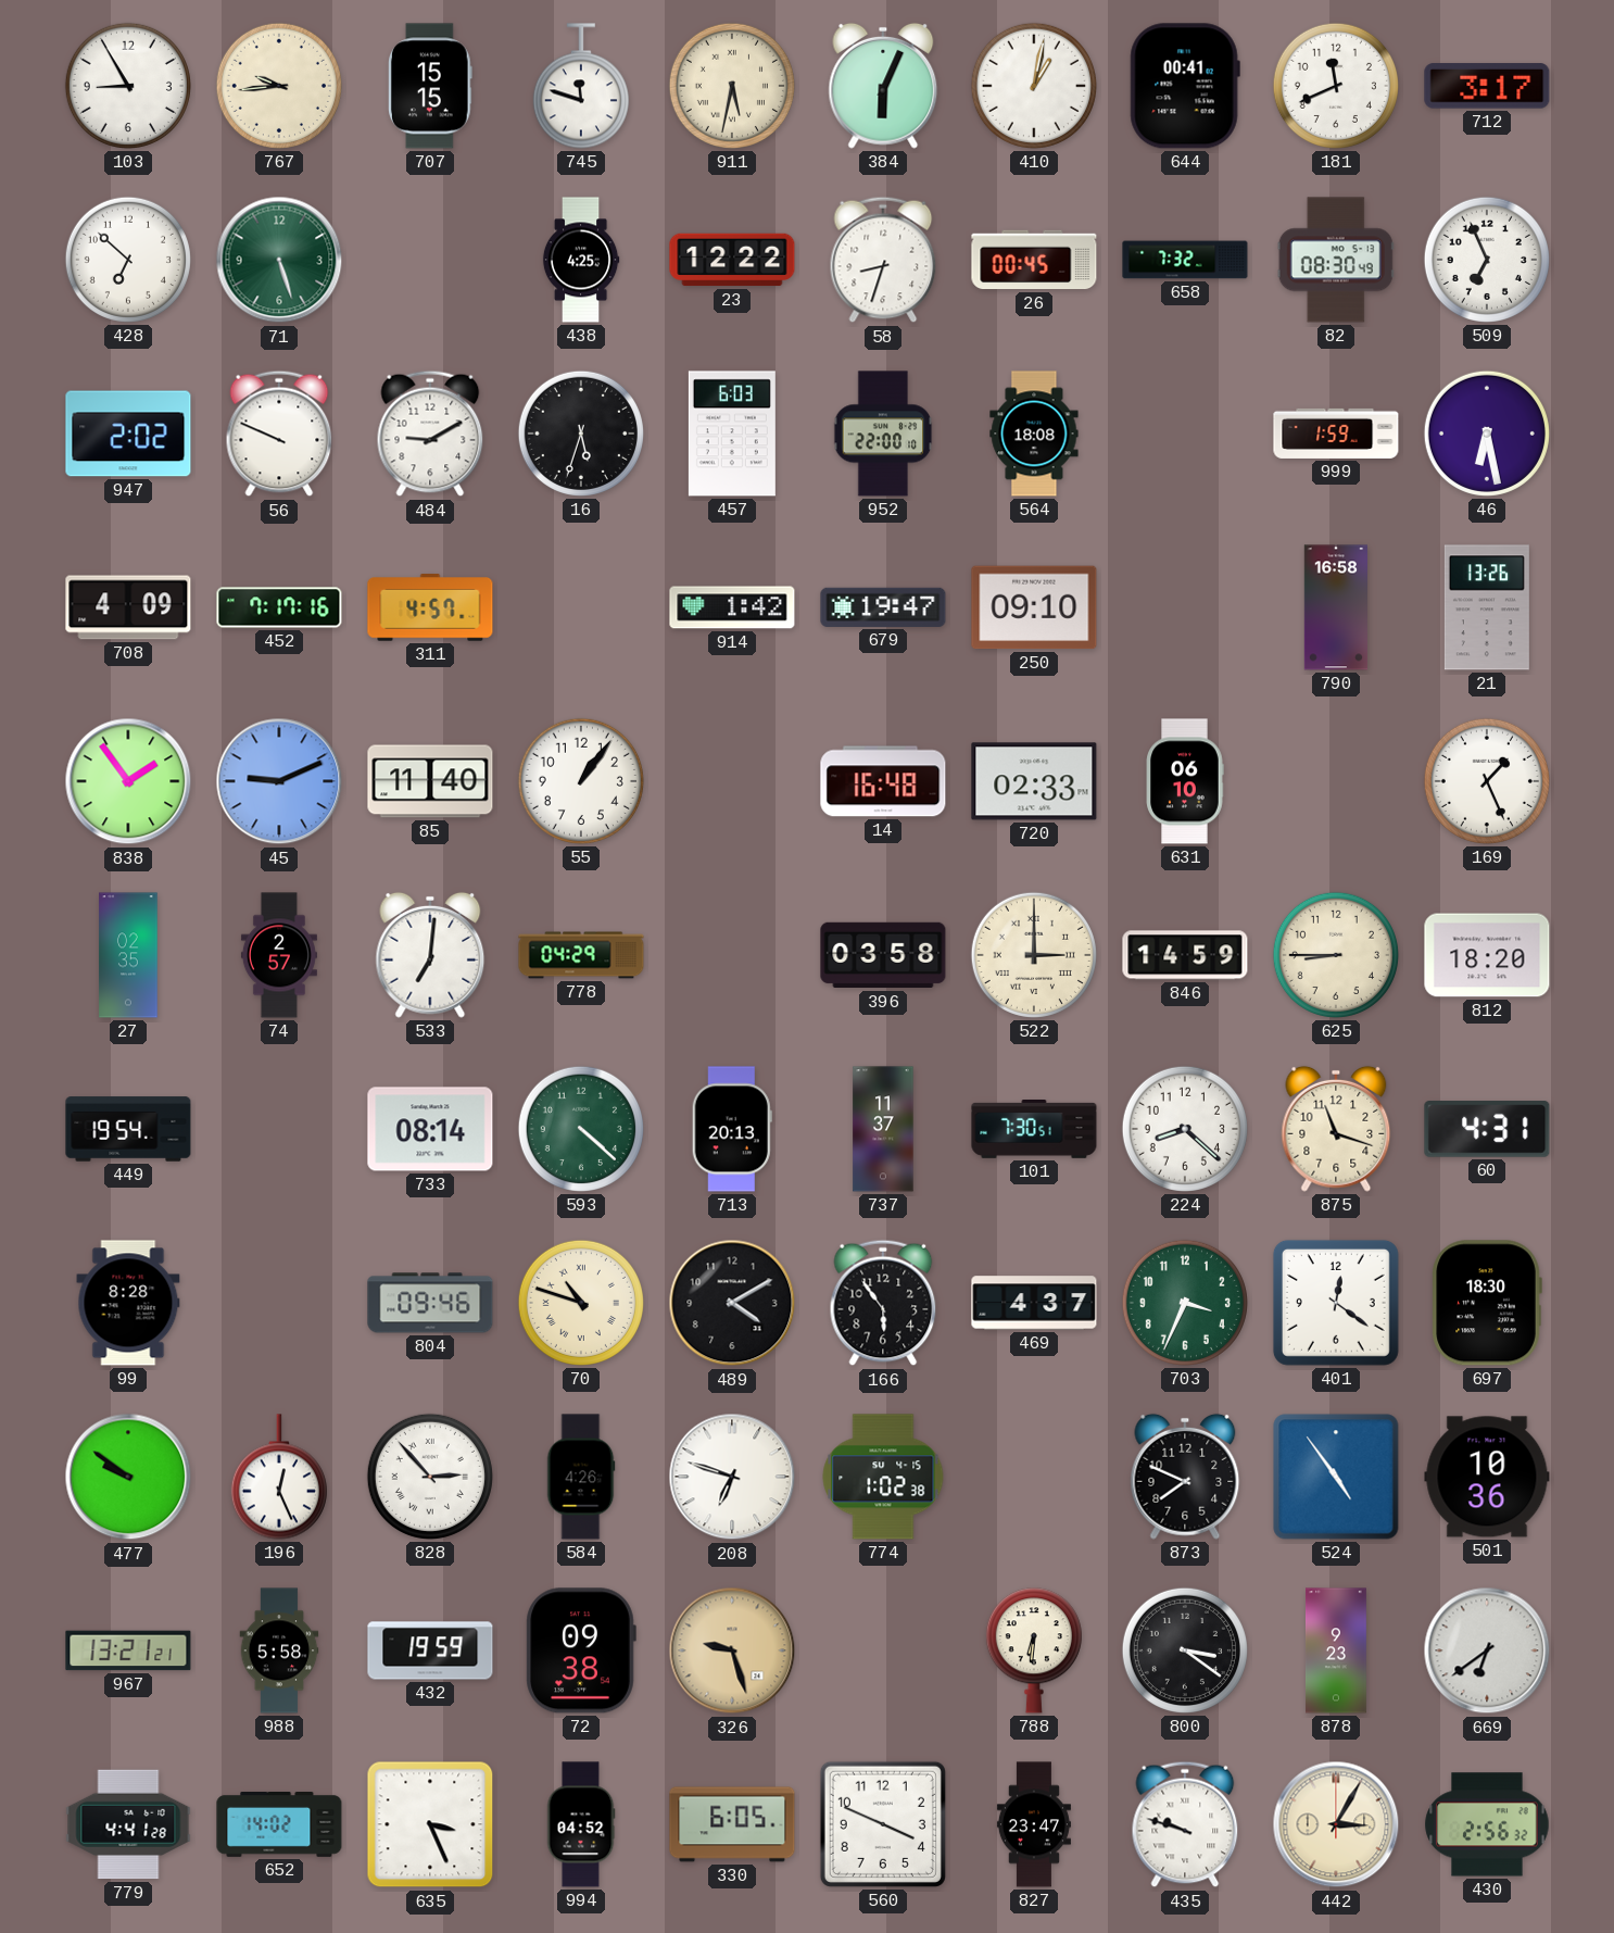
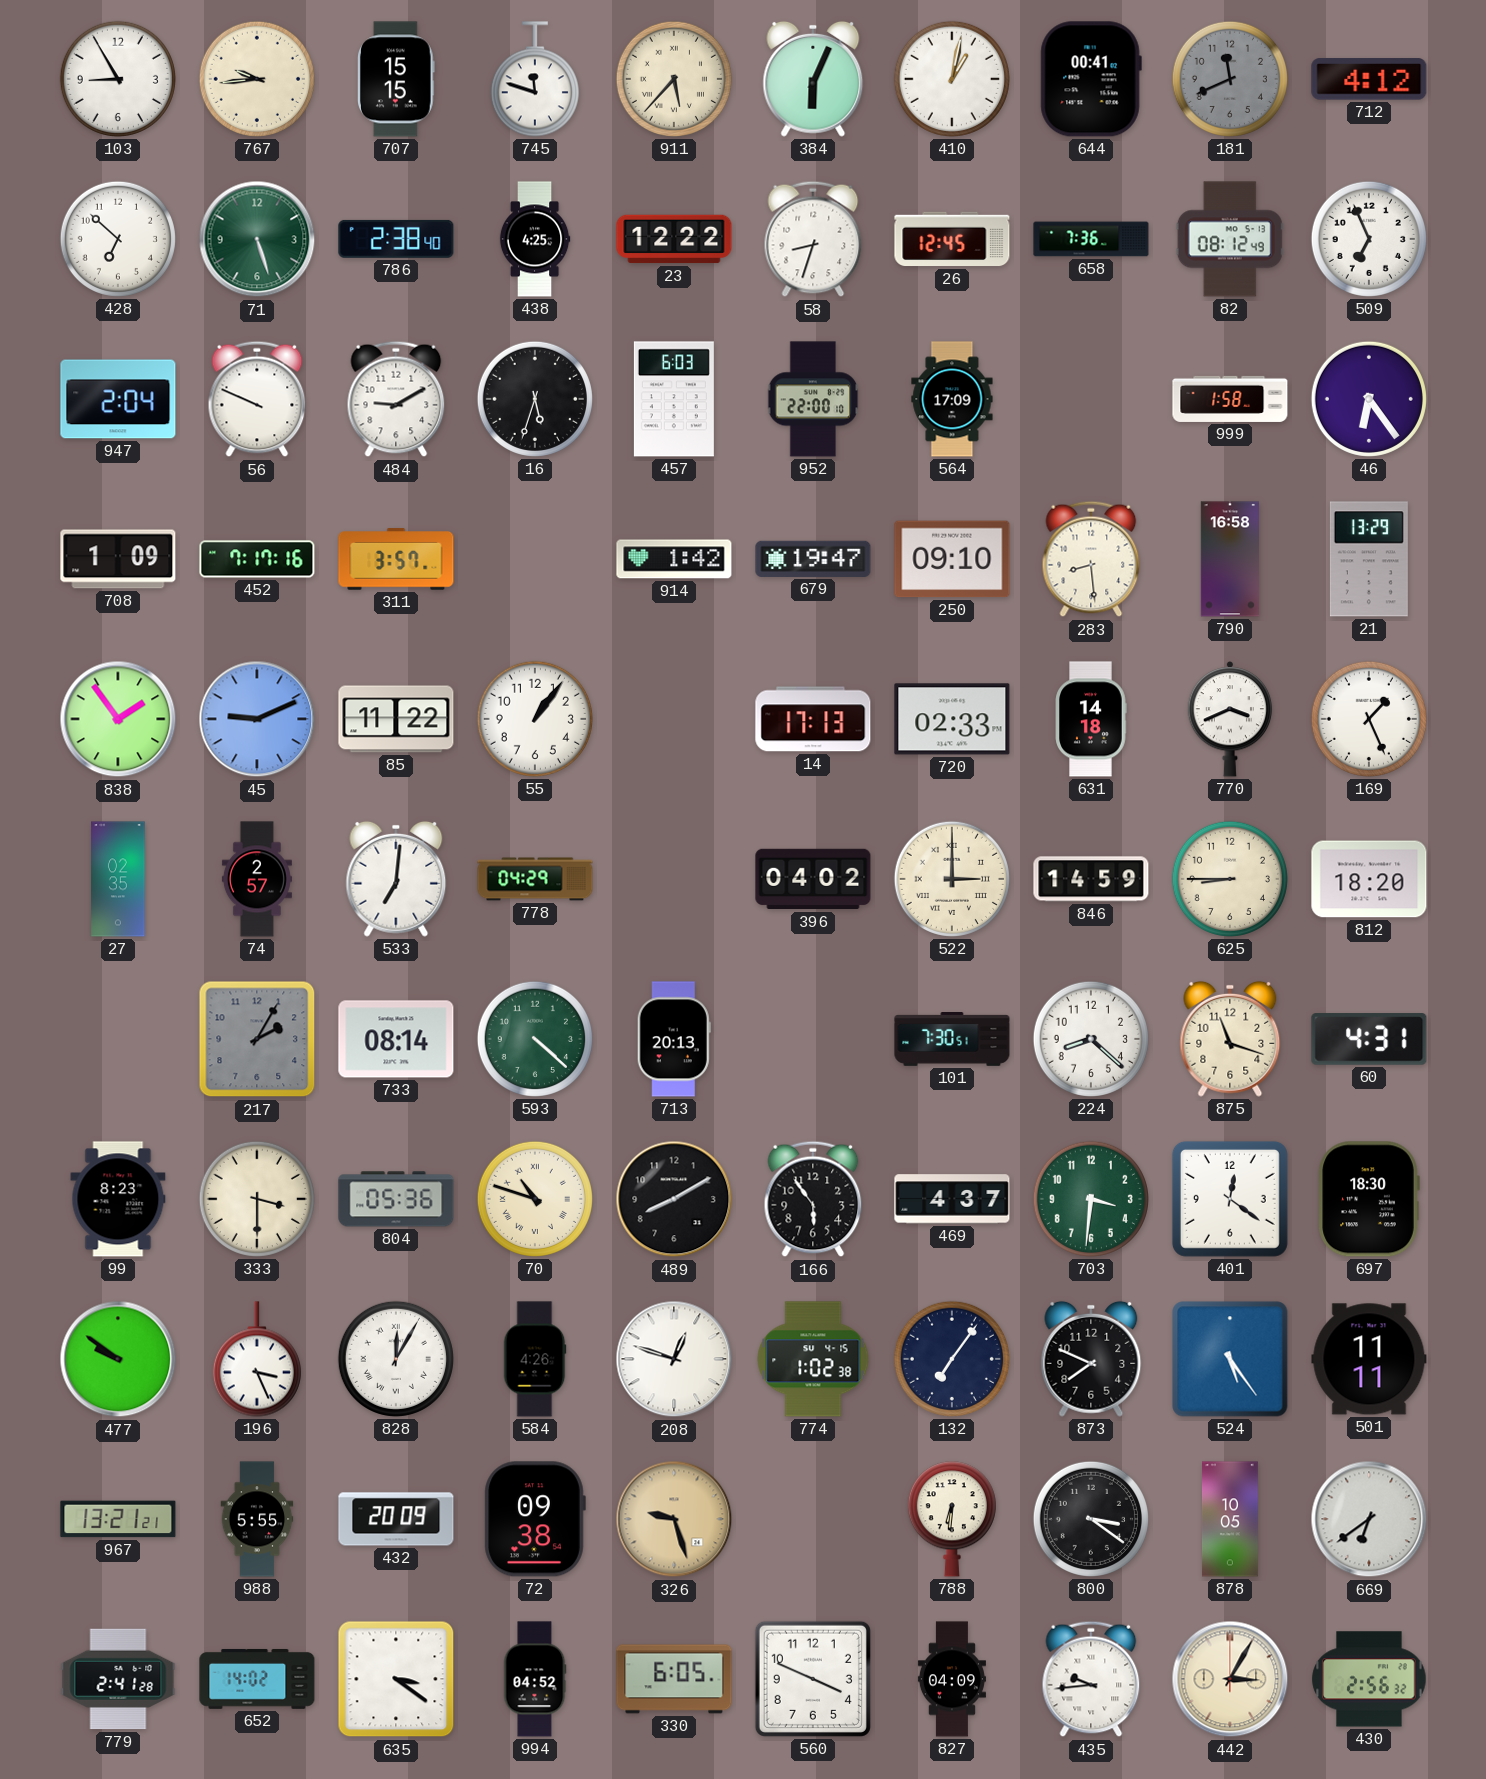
911: 5:32 -> 5:37 (674, 79)
181 dial: white -> grey (1230, 79)
712: 3:17 -> 4:12 (1369, 79)
786: none -> 2:38 (396, 239)
26: 00:45 -> 12:45 (952, 239)
658: 7:32 -> 7:36 (1091, 239)
82: 08:30 -> 08:12 (1230, 239)
947: 2:02 -> 2:04 (118, 399)
564: 18:08 -> 17:09 (952, 399)
999: 1:59 -> 1:58 (1230, 399)
46: 6:28 -> 6:24 (1369, 399)
708: 4:09 -> 1:09 (118, 559)
311: 4:57 -> 3:57 (396, 559)
283: none -> 8:29 (1091, 559)
21: 13:26 -> 13:29 (1369, 559)
85: 11:40 -> 11:22 (396, 719)
14: 16:48 -> 17:13 (813, 719)
631: 06:10 -> 14:18 (1091, 719)
770: none -> 3:41 (1230, 720)
396: 03:58 -> 04:02 (813, 879)
449: 19:54 -> none (128, 1129)
217: none -> 2:05 (257, 1039)
737: 11:37 -> none (883, 1129)
99: 8:28 -> 8:23 (118, 1199)
333: none -> 3:30 (257, 1199)
804: 09:46 -> 05:36 (396, 1199)
489: 4:10 -> 8:10 (674, 1199)
703: 3:34 -> 3:31 (1091, 1199)
196: 12:26 -> 3:26 (257, 1359)
828: 2:53 -> 12:05 (396, 1359)
208: 6:48 -> 12:48 (674, 1359)
132: none -> 7:06 (952, 1359)
524: 4:54 -> 5:24 (1230, 1359)
501: 10:36 -> 11:11 (1369, 1359)
988: 5:58 -> 5:55 (257, 1519)
432: 19:59 -> 20:09 (396, 1519)
878: 9:23 -> 10:05 (1231, 1519)
779: 4:41 -> 2:41 (118, 1679)
635: 3:26 -> 3:21 (396, 1679)
827: 23:47 -> 04:09 (952, 1679)
435: 9:48 -> 9:44 (1091, 1679)
